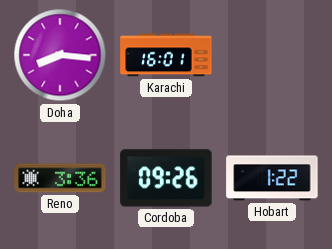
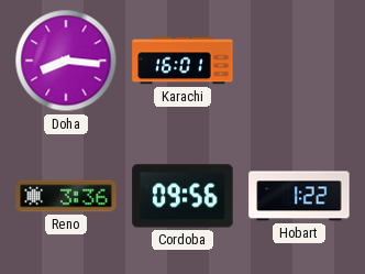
Cordoba: 09:26 -> 09:56 (182, 196)
